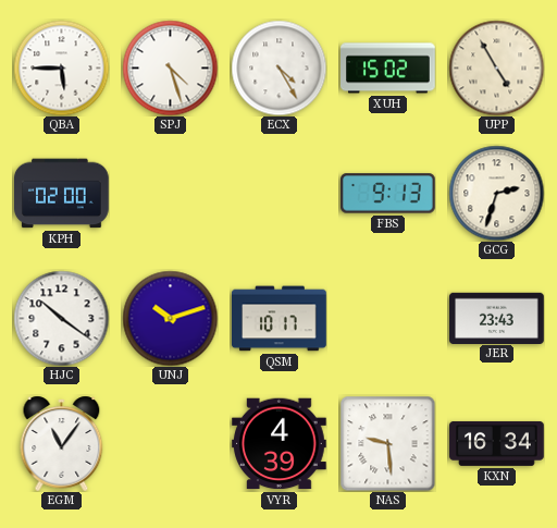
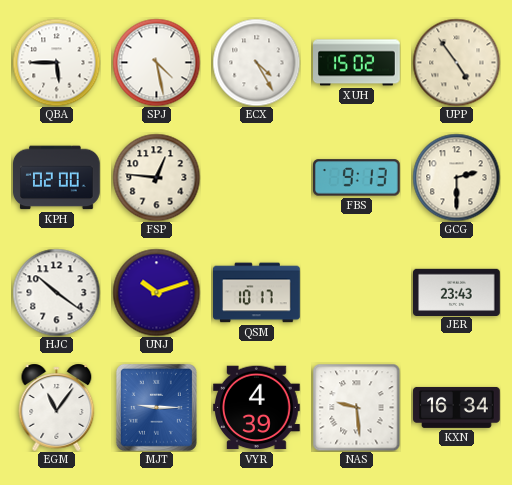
SPJ: 4:27 -> 4:28 (156, 62)
UPP: 4:55 -> 4:54 (456, 62)
FSP: none -> 12:46 (156, 177)
GCG: 2:33 -> 2:30 (456, 177)
MJT: none -> 9:15 (156, 407)
